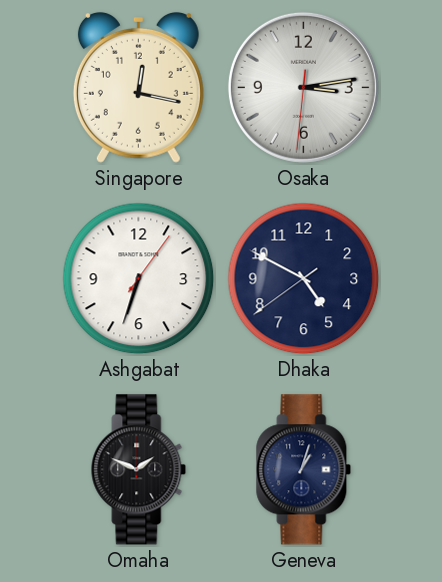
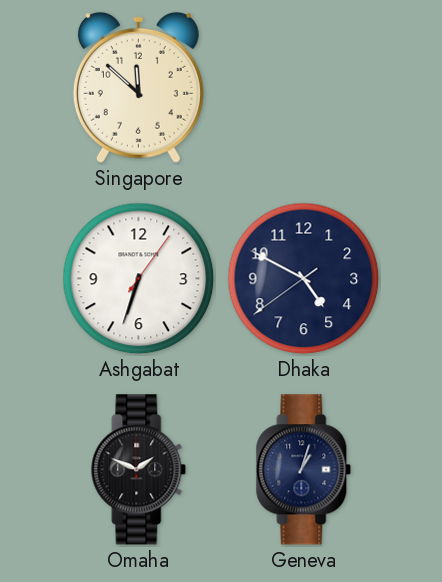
Singapore: 12:17 -> 11:52 (138, 87)
Osaka: 3:13 -> none (303, 87)
